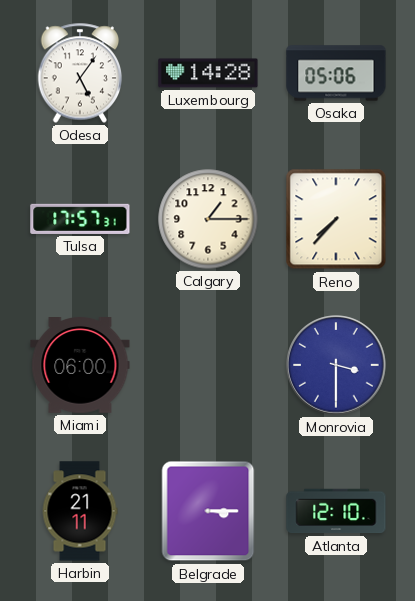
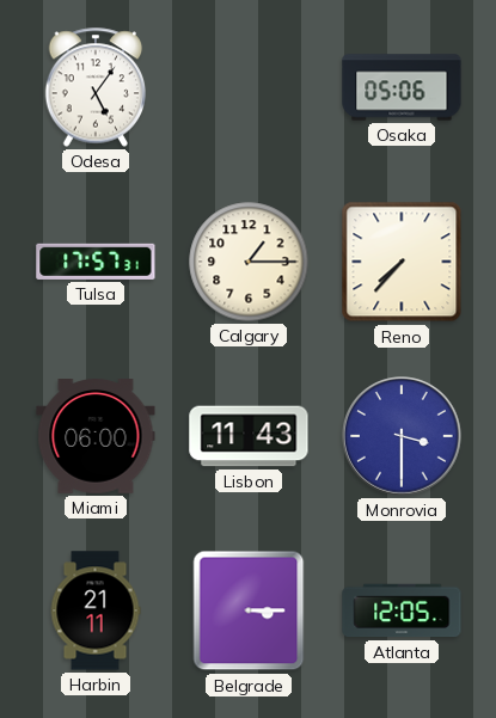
Luxembourg: 14:28 -> none (208, 73)
Lisbon: none -> 11:43 (249, 436)
Atlanta: 12:10 -> 12:05 (402, 610)
